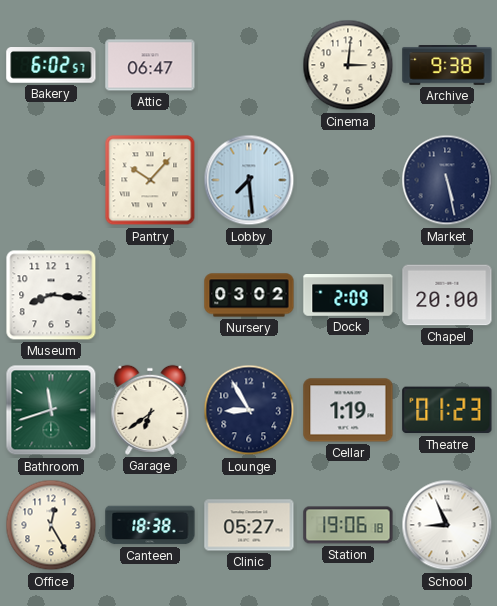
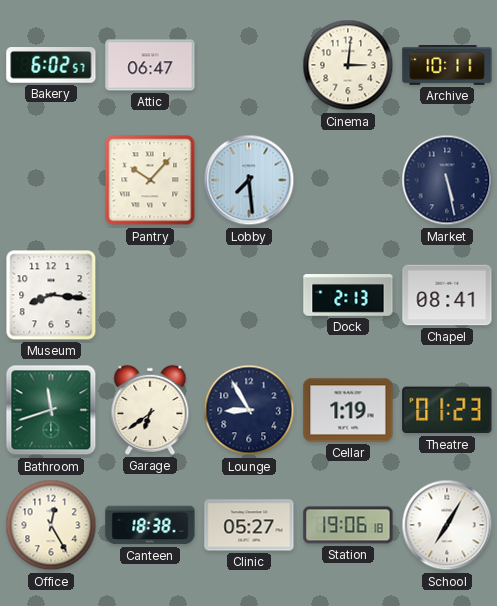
Archive: 9:38 -> 10:11 (447, 65)
Nursery: 03:02 -> none (249, 295)
Dock: 2:09 -> 2:13 (348, 295)
Chapel: 20:00 -> 08:41 (447, 295)
School: 8:56 -> 7:05 (447, 525)
